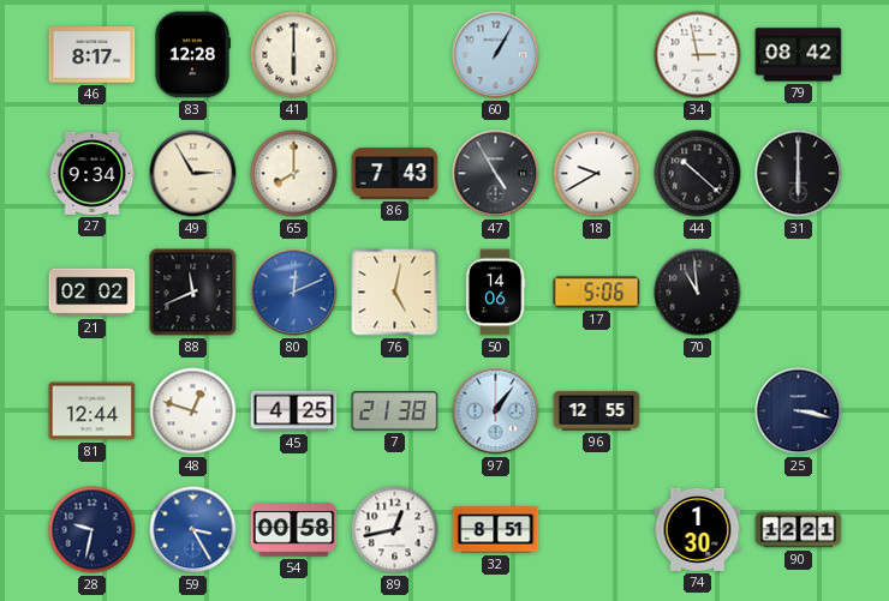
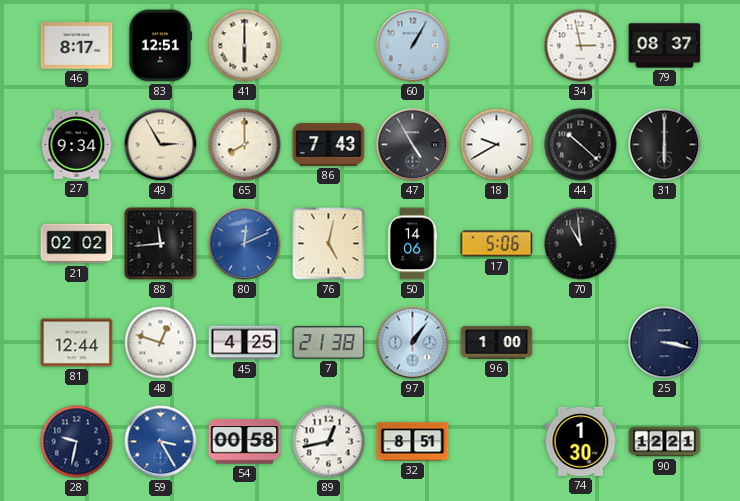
83: 12:28 -> 12:51 (159, 46)
79: 08:42 -> 08:37 (665, 46)
88: 11:41 -> 11:44 (161, 244)
96: 12:55 -> 1:00 (497, 343)
